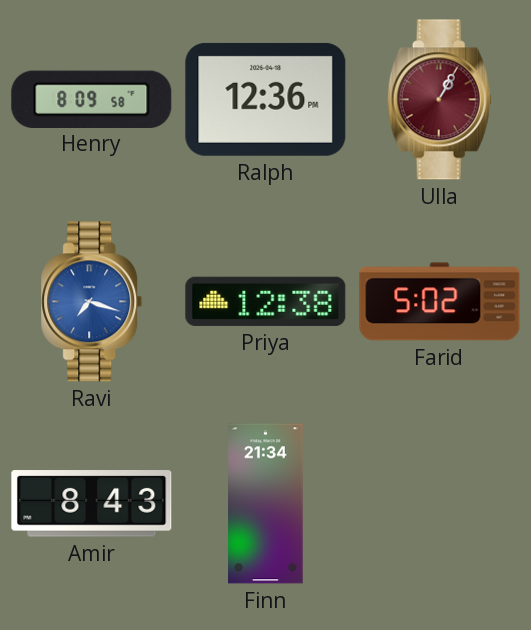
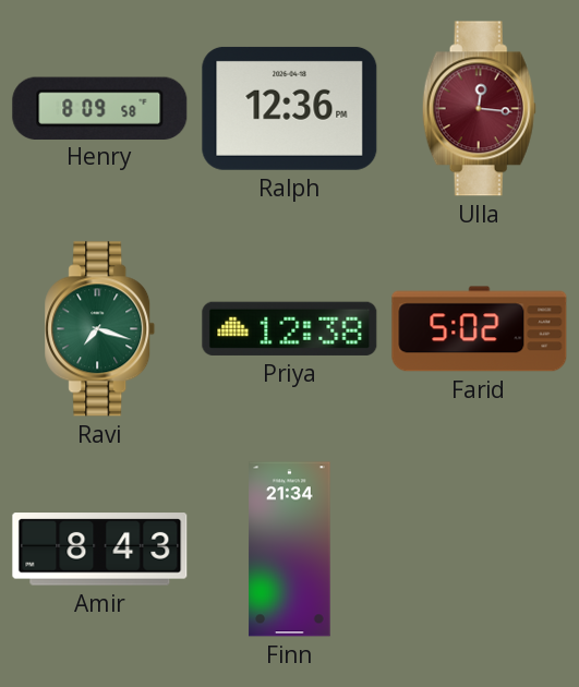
Ulla: 1:05 -> 12:16 (479, 109)
Ravi dial: blue -> green (100, 329)
